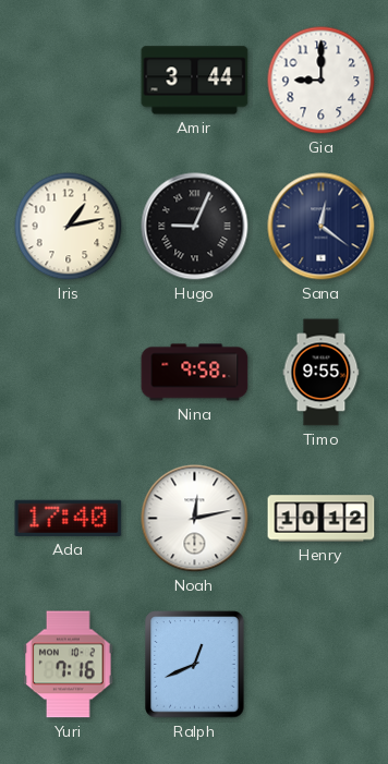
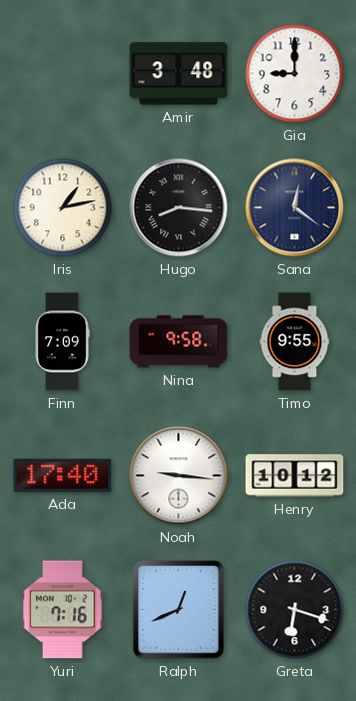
Amir: 3:44 -> 3:48 (179, 74)
Hugo: 9:04 -> 8:16 (179, 208)
Finn: none -> 7:09 (62, 342)
Noah: 12:13 -> 9:16 (179, 476)
Greta: none -> 6:18 (295, 610)
